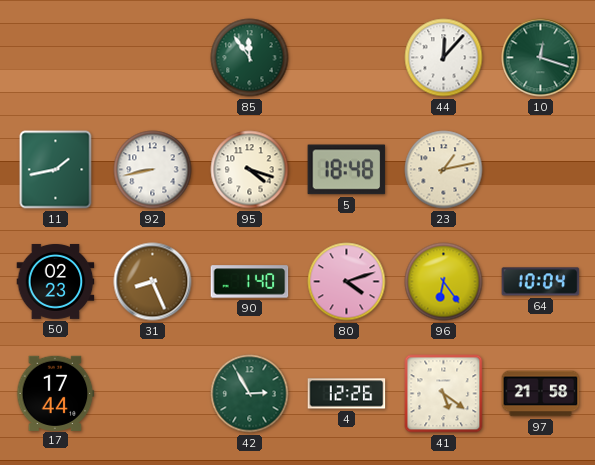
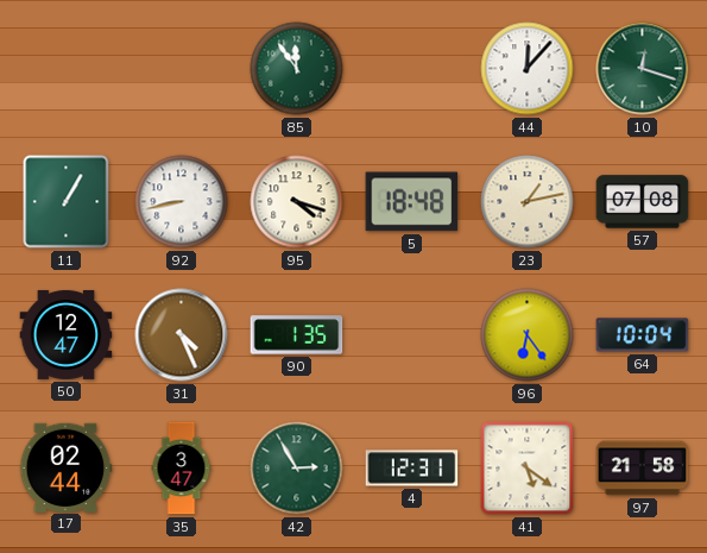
11: 1:43 -> 1:05 (67, 202)
57: none -> 07:08 (643, 202)
50: 02:23 -> 12:47 (67, 334)
31: 8:26 -> 4:26 (182, 335)
90: 1:40 -> 1:35 (297, 335)
80: 4:12 -> none (347, 282)
17: 17:44 -> 02:44 (67, 467)
35: none -> 3:47 (182, 469)
4: 12:26 -> 12:31 (412, 469)
